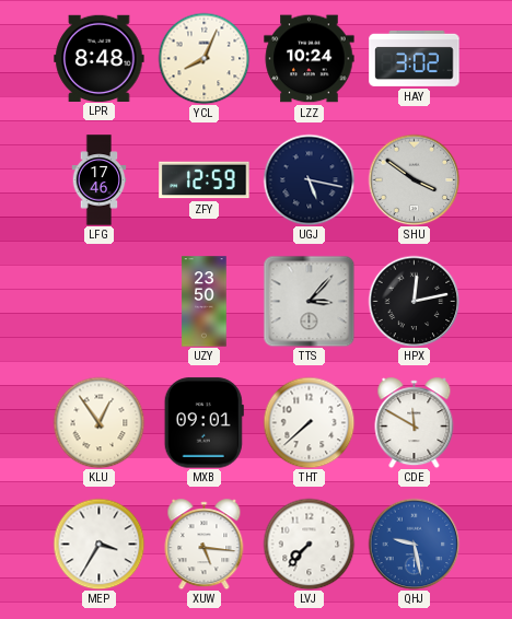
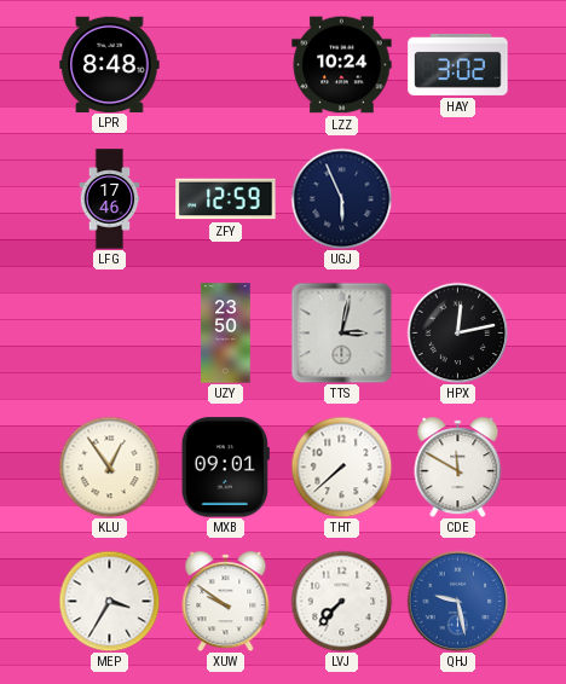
YCL: 8:04 -> none (203, 58)
UGJ: 5:17 -> 5:56 (341, 198)
SHU: 3:51 -> none (414, 179)
TTS: 3:07 -> 3:02 (341, 332)
XUW: 5:16 -> 9:51 (226, 602)
